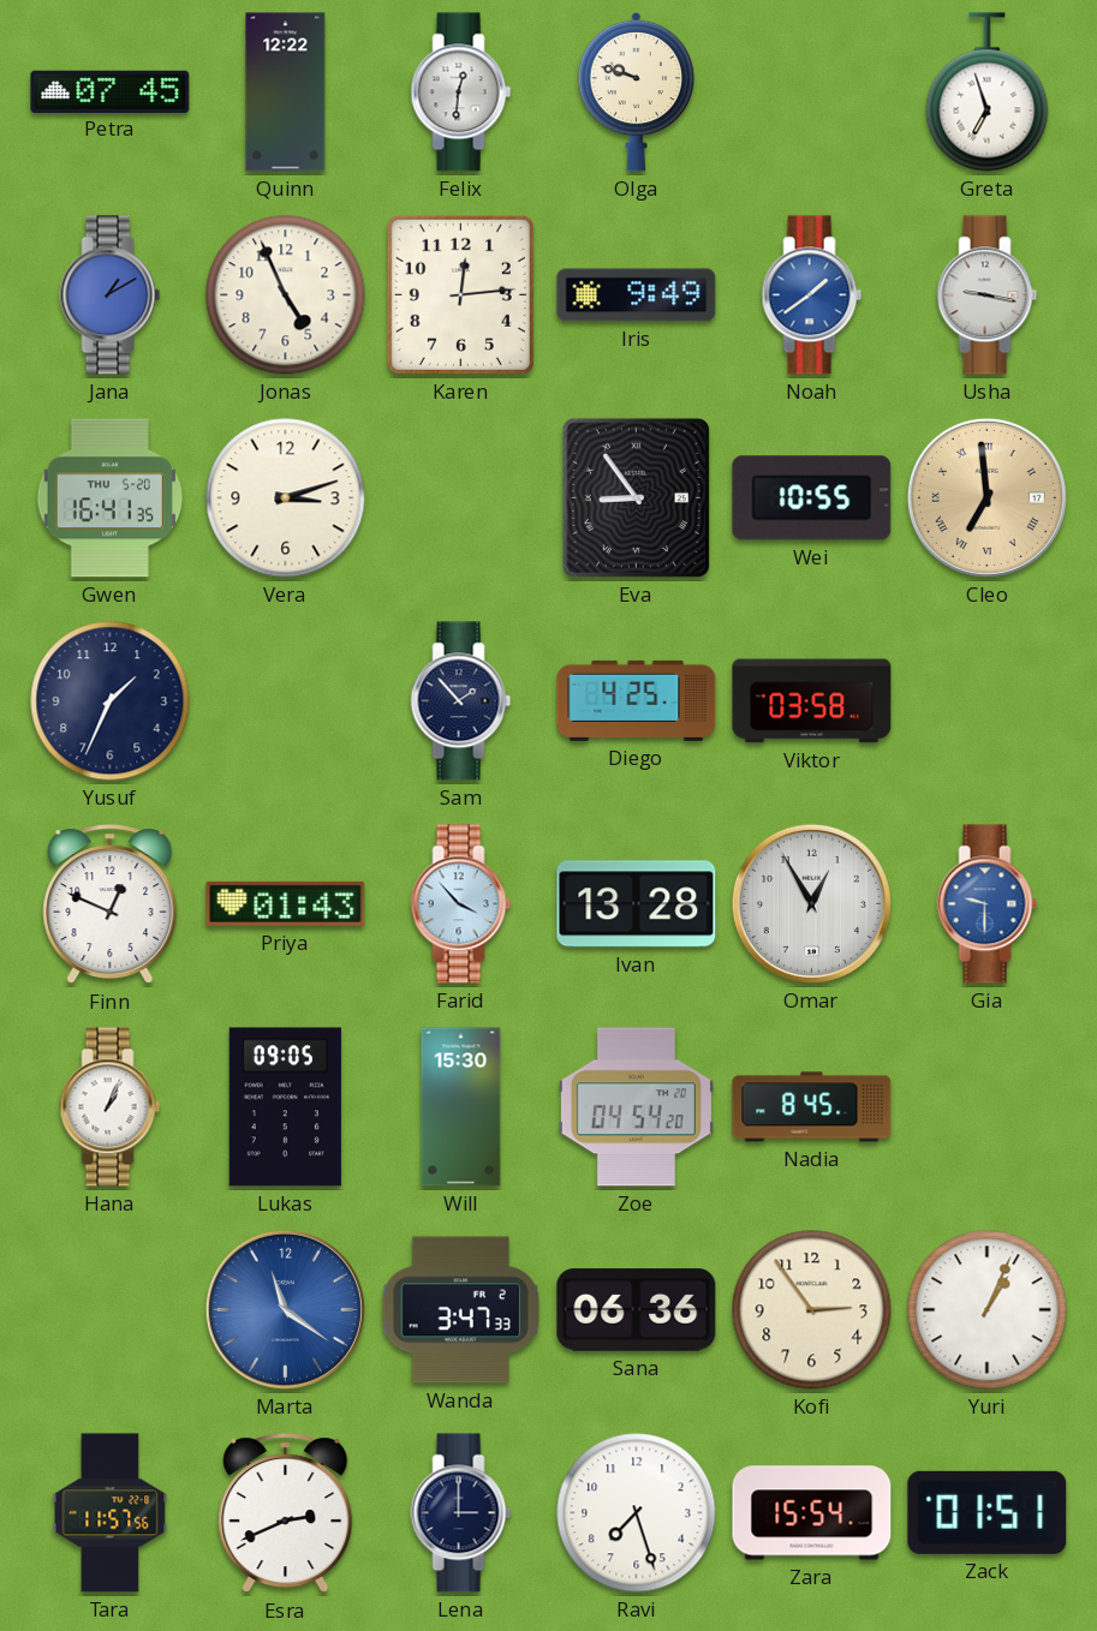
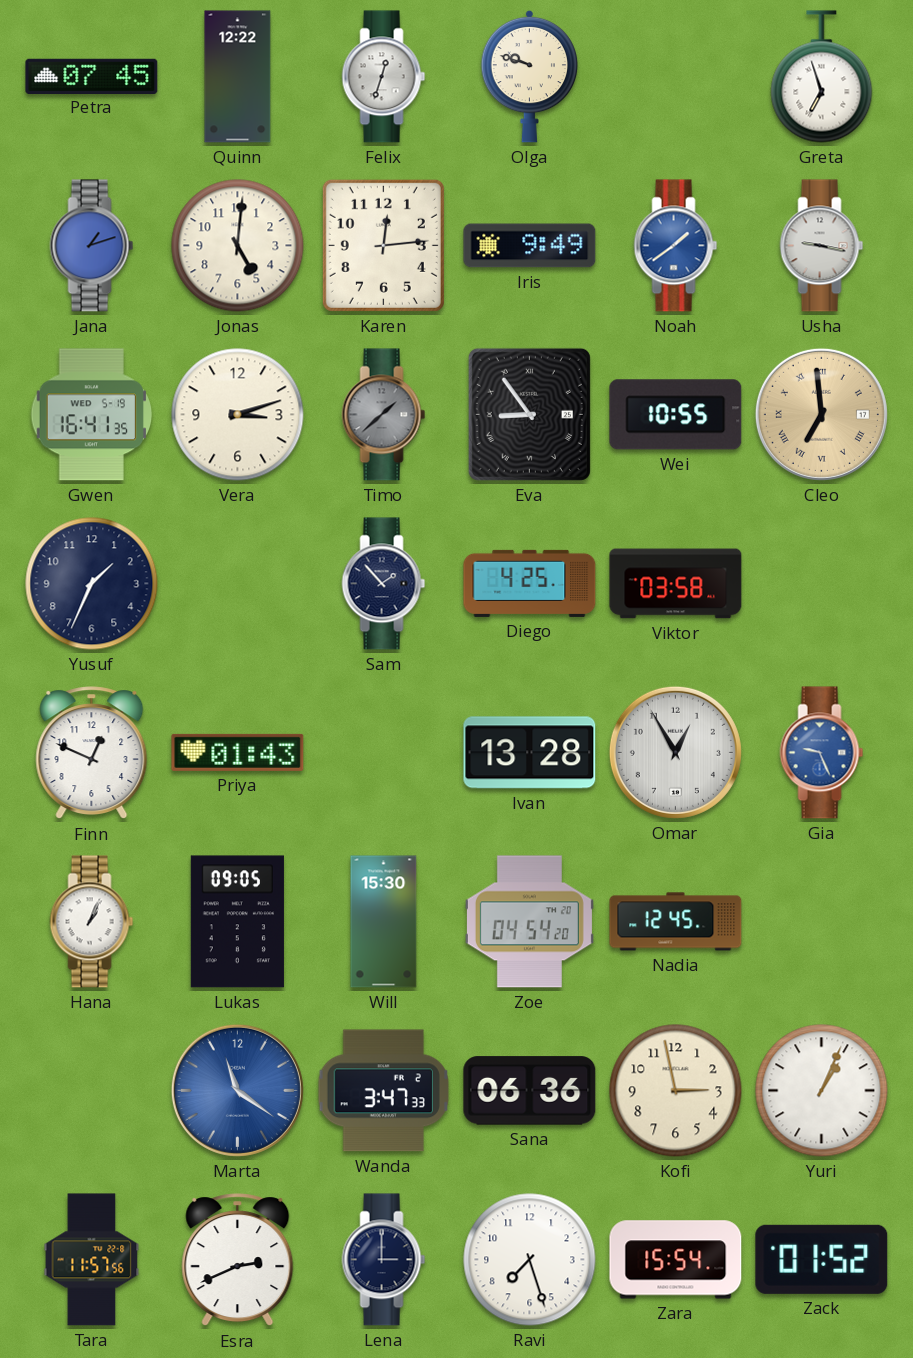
Felix: 12:31 -> 12:33 (384, 77)
Jana: 1:10 -> 1:12 (92, 246)
Jonas: 4:56 -> 5:01 (238, 246)
Gwen date: THU 5-20 -> WED 5-19 (92, 415)
Timo: none -> 1:38 (384, 415)
Farid: 3:53 -> none (461, 904)
Gia: 9:30 -> 9:26 (822, 753)
Nadia: 8:45 -> 12:45 (676, 922)
Kofi: 2:54 -> 2:58 (676, 1091)
Zack: 01:51 -> 01:52 (822, 1259)
